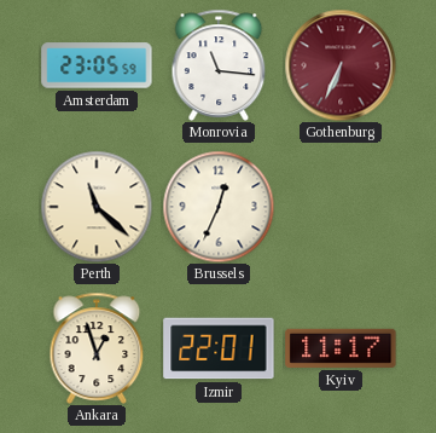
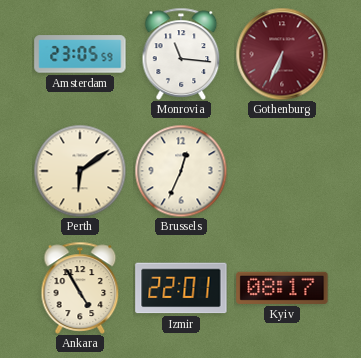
Perth: 11:22 -> 6:09 (80, 171)
Ankara: 12:57 -> 4:55 (80, 288)
Kyiv: 11:17 -> 08:17 (282, 288)
